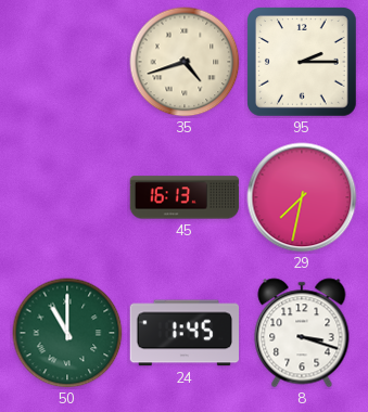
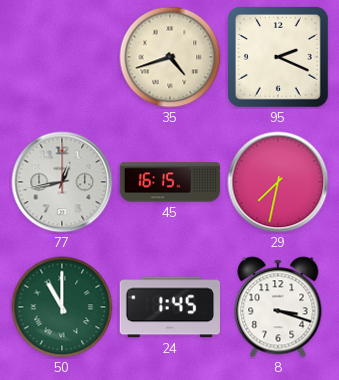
95: 2:15 -> 2:19 (279, 58)
77: none -> 12:43 (62, 182)
45: 16:13 -> 16:15 (170, 182)
